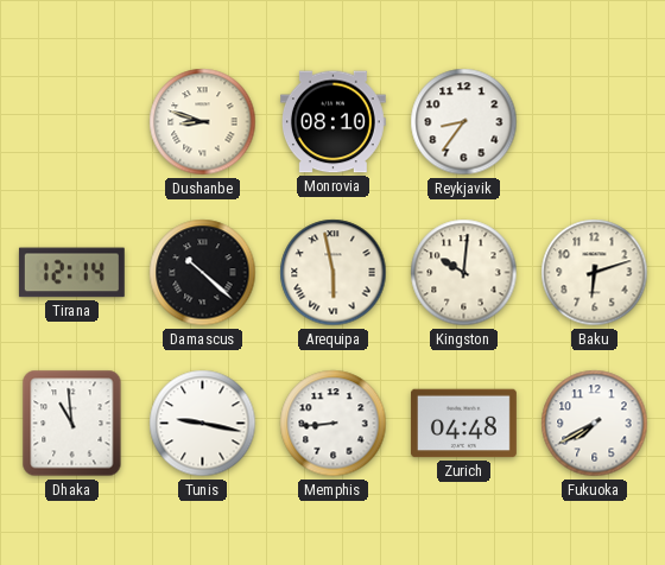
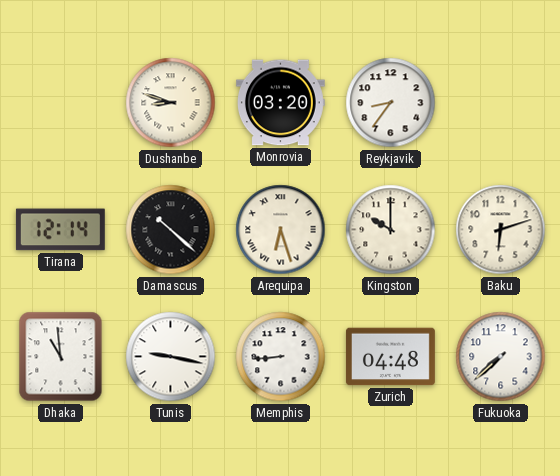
Monrovia: 08:10 -> 03:20 (280, 103)
Arequipa: 5:58 -> 6:27 (281, 230)
Kingston: 10:01 -> 10:00 (391, 230)
Fukuoka: 7:40 -> 7:38 (501, 357)
